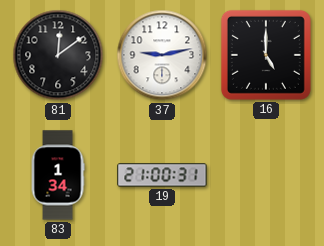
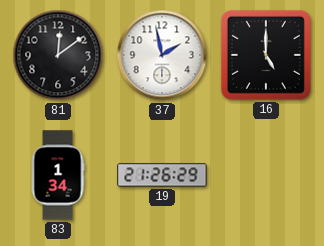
37: 9:13 -> 1:58 (162, 55)
19: 21:00 -> 21:26 (162, 175)
